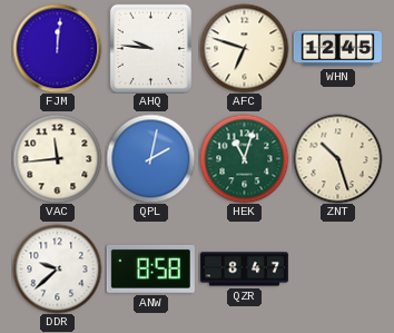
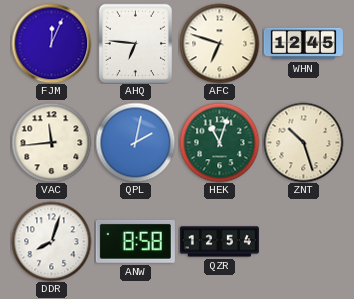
FJM: 12:01 -> 12:04 (51, 43)
AHQ: 9:46 -> 6:46 (136, 43)
DDR: 9:38 -> 8:03 (51, 241)
QZR: 8:47 -> 12:54 (219, 242)
